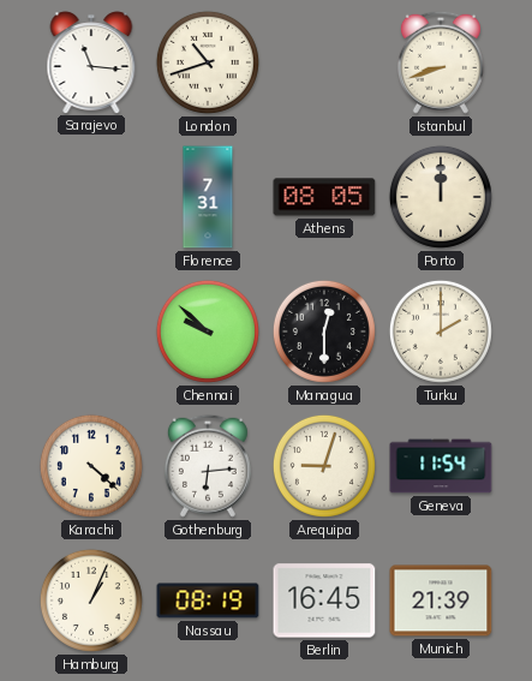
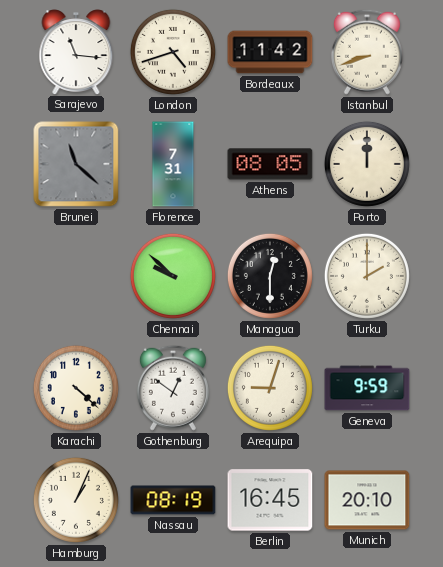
London: 10:42 -> 4:42 (173, 52)
Bordeaux: none -> 11:42 (270, 52)
Brunei: none -> 11:22 (76, 164)
Gothenburg: 6:14 -> 12:51 (173, 388)
Geneva: 11:54 -> 9:59 (367, 388)
Munich: 21:39 -> 20:10 (367, 500)
